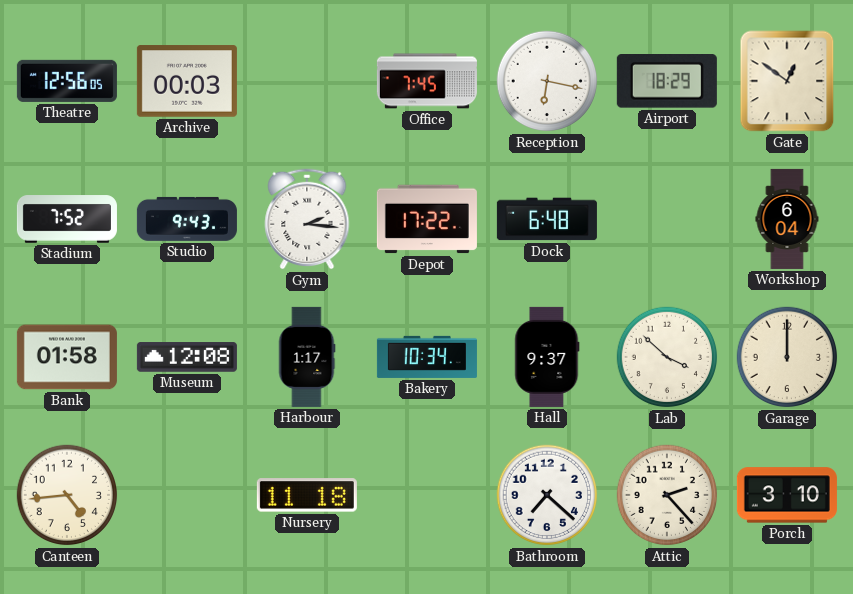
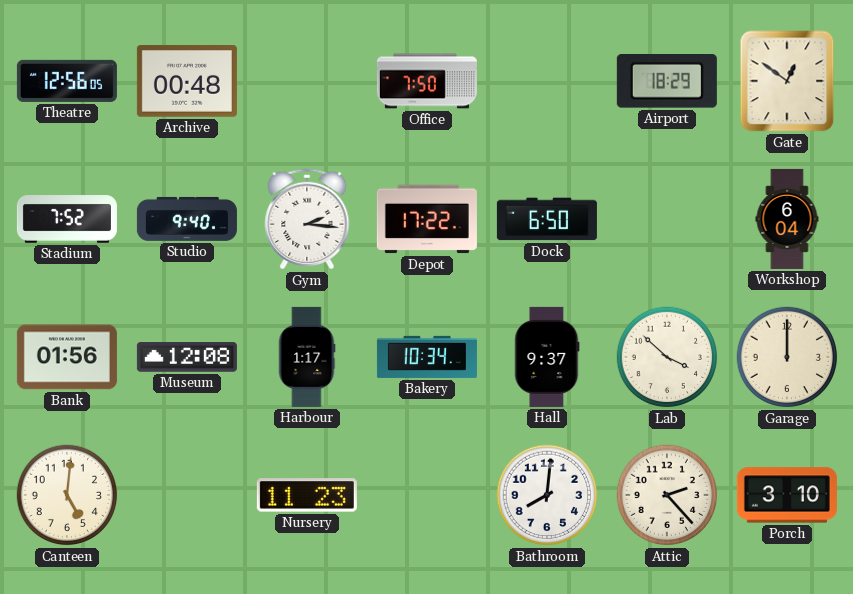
Archive: 00:03 -> 00:48 (187, 81)
Office: 7:45 -> 7:50 (427, 81)
Reception: 6:17 -> none (547, 81)
Studio: 9:43 -> 9:40 (187, 219)
Dock: 6:48 -> 6:50 (547, 219)
Bank: 01:58 -> 01:56 (67, 357)
Canteen: 4:44 -> 5:01 (67, 495)
Nursery: 11:18 -> 11:23 (307, 495)
Bathroom: 7:22 -> 8:01 (547, 495)
